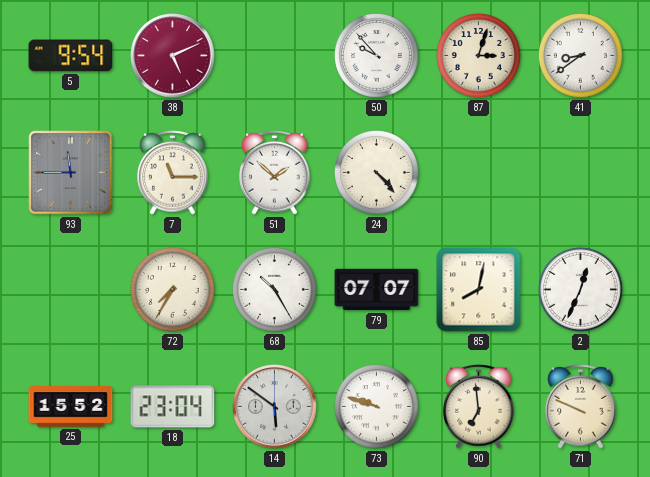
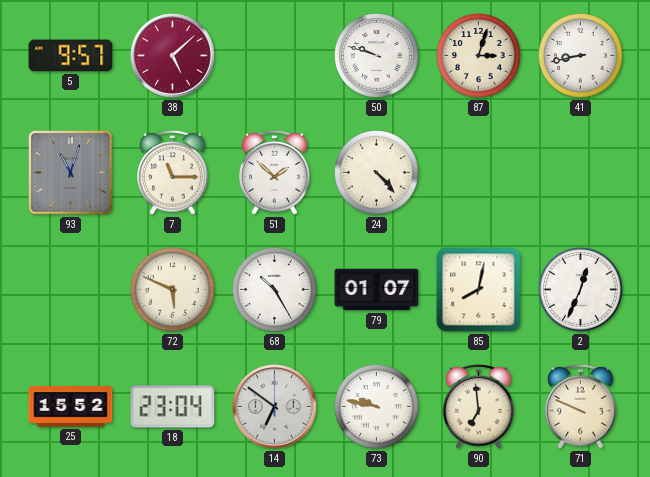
5: 9:54 -> 9:57 (71, 56)
38: 5:11 -> 5:08 (173, 56)
50: 9:53 -> 9:48 (377, 56)
41: 8:39 -> 8:43 (581, 56)
93: 11:45 -> 11:03 (71, 173)
72: 7:35 -> 5:49 (173, 290)
79: 07:07 -> 01:07 (377, 290)
14: 5:51 -> 6:51 (275, 407)
73: 9:48 -> 9:47 (377, 407)
